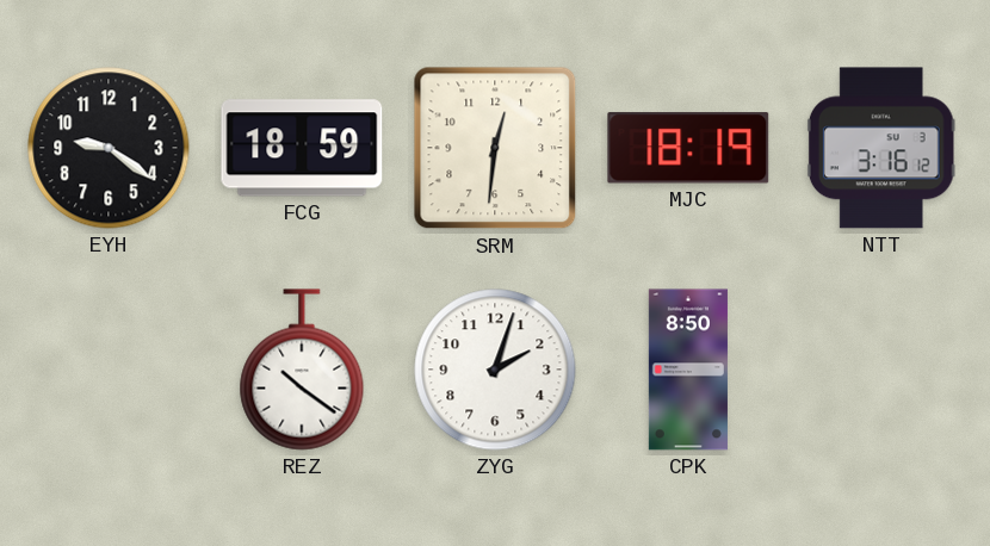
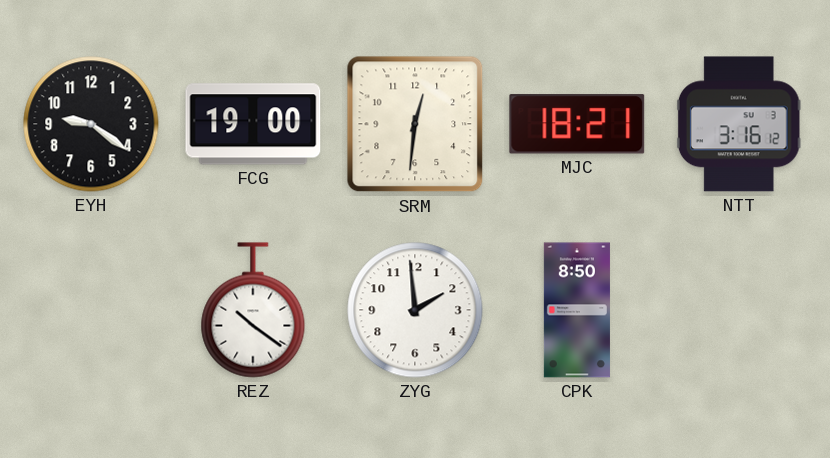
FCG: 18:59 -> 19:00 (253, 124)
MJC: 18:19 -> 18:21 (577, 124)
ZYG: 2:03 -> 1:59 (415, 310)
